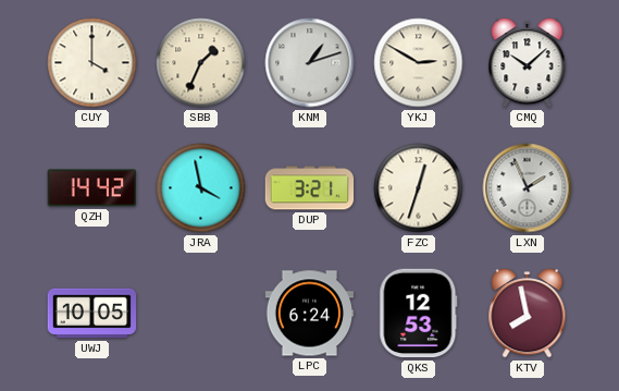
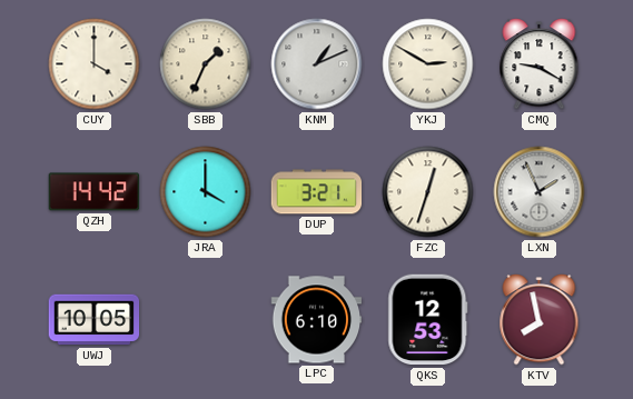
KNM: 1:12 -> 1:11 (317, 64)
CMQ: 10:08 -> 9:20 (540, 64)
JRA: 3:58 -> 4:00 (206, 192)
LPC: 6:24 -> 6:10 (317, 320)
